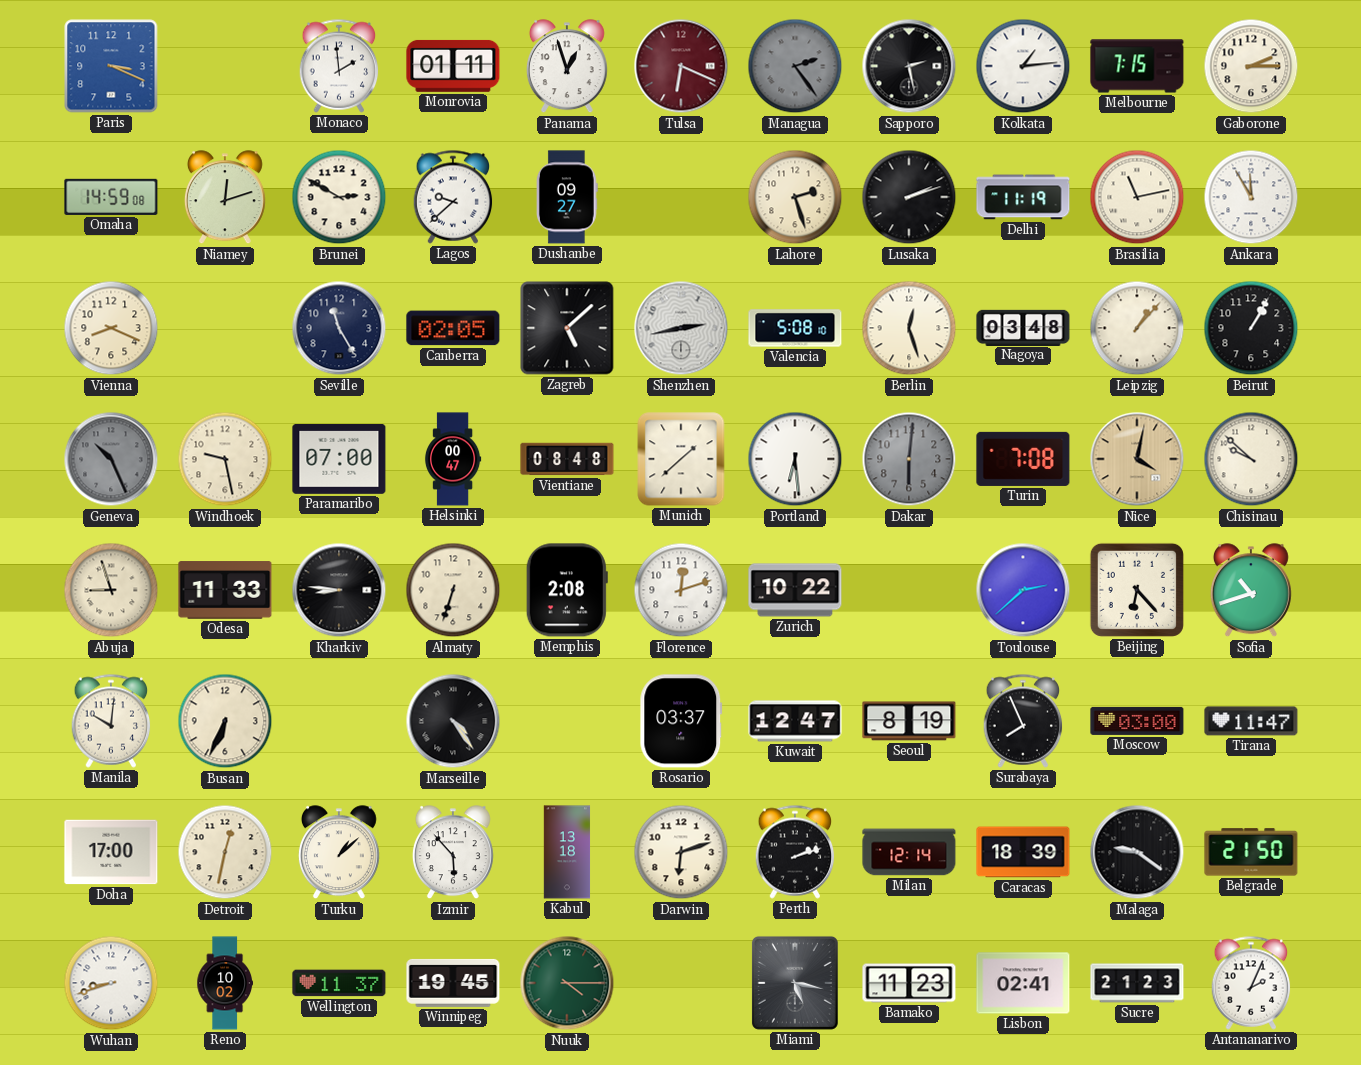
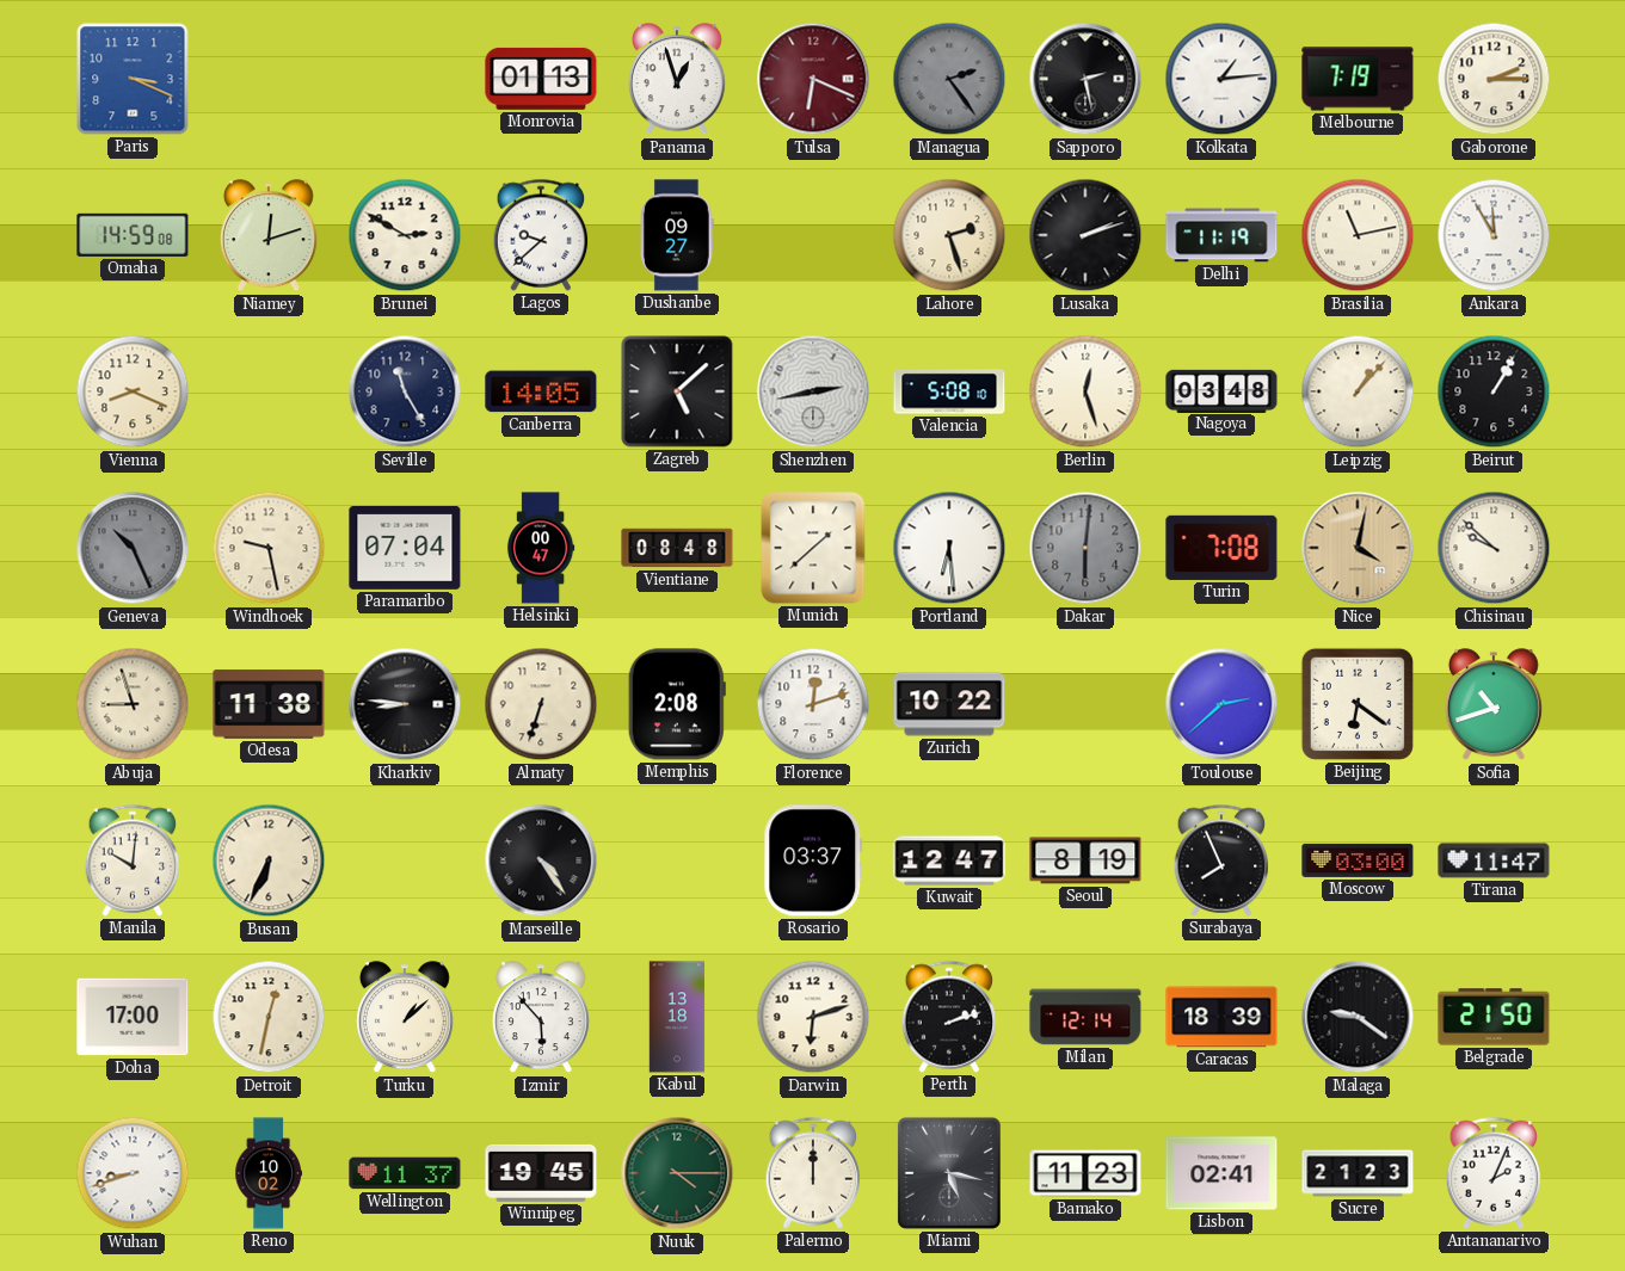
Monaco: 1:59 -> none (339, 66)
Monrovia: 01:11 -> 01:13 (541, 79)
Melbourne: 7:15 -> 7:19 (1358, 79)
Canberra: 02:05 -> 14:05 (541, 391)
Paramaribo: 07:00 -> 07:04 (405, 548)
Odesa: 11:33 -> 11:38 (269, 704)
Beijing: 6:23 -> 6:21 (1358, 704)
Palermo: none -> 12:00 (813, 1173)
